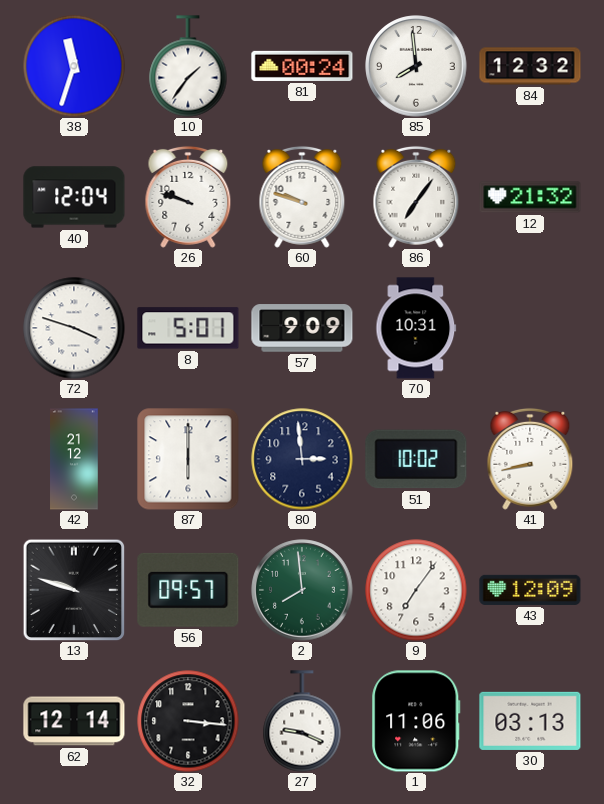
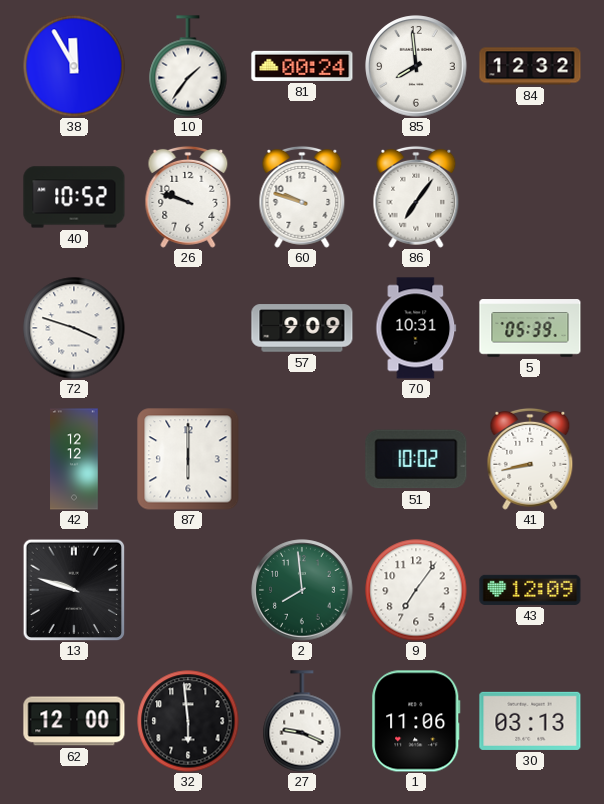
38: 11:33 -> 11:55 (74, 66)
40: 12:04 -> 10:52 (74, 197)
12: 21:32 -> none (530, 197)
8: 5:01 -> none (188, 328)
5: none -> 05:39 (530, 328)
42: 21:12 -> 12:12 (74, 459)
80: 2:59 -> none (302, 459)
56: 09:57 -> none (188, 590)
62: 12:14 -> 12:00 (74, 721)
32: 3:16 -> 5:59 (188, 721)
